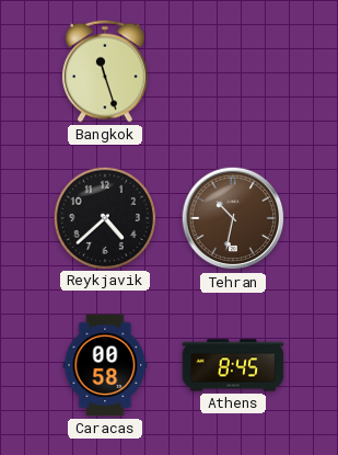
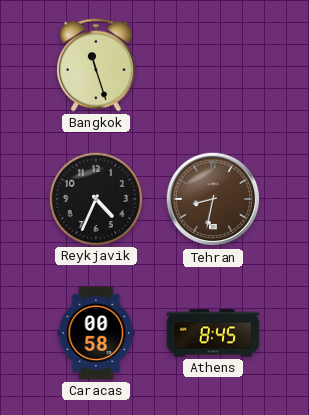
Reykjavik: 4:38 -> 4:34 (95, 198)
Tehran: 10:32 -> 8:32 (213, 199)
